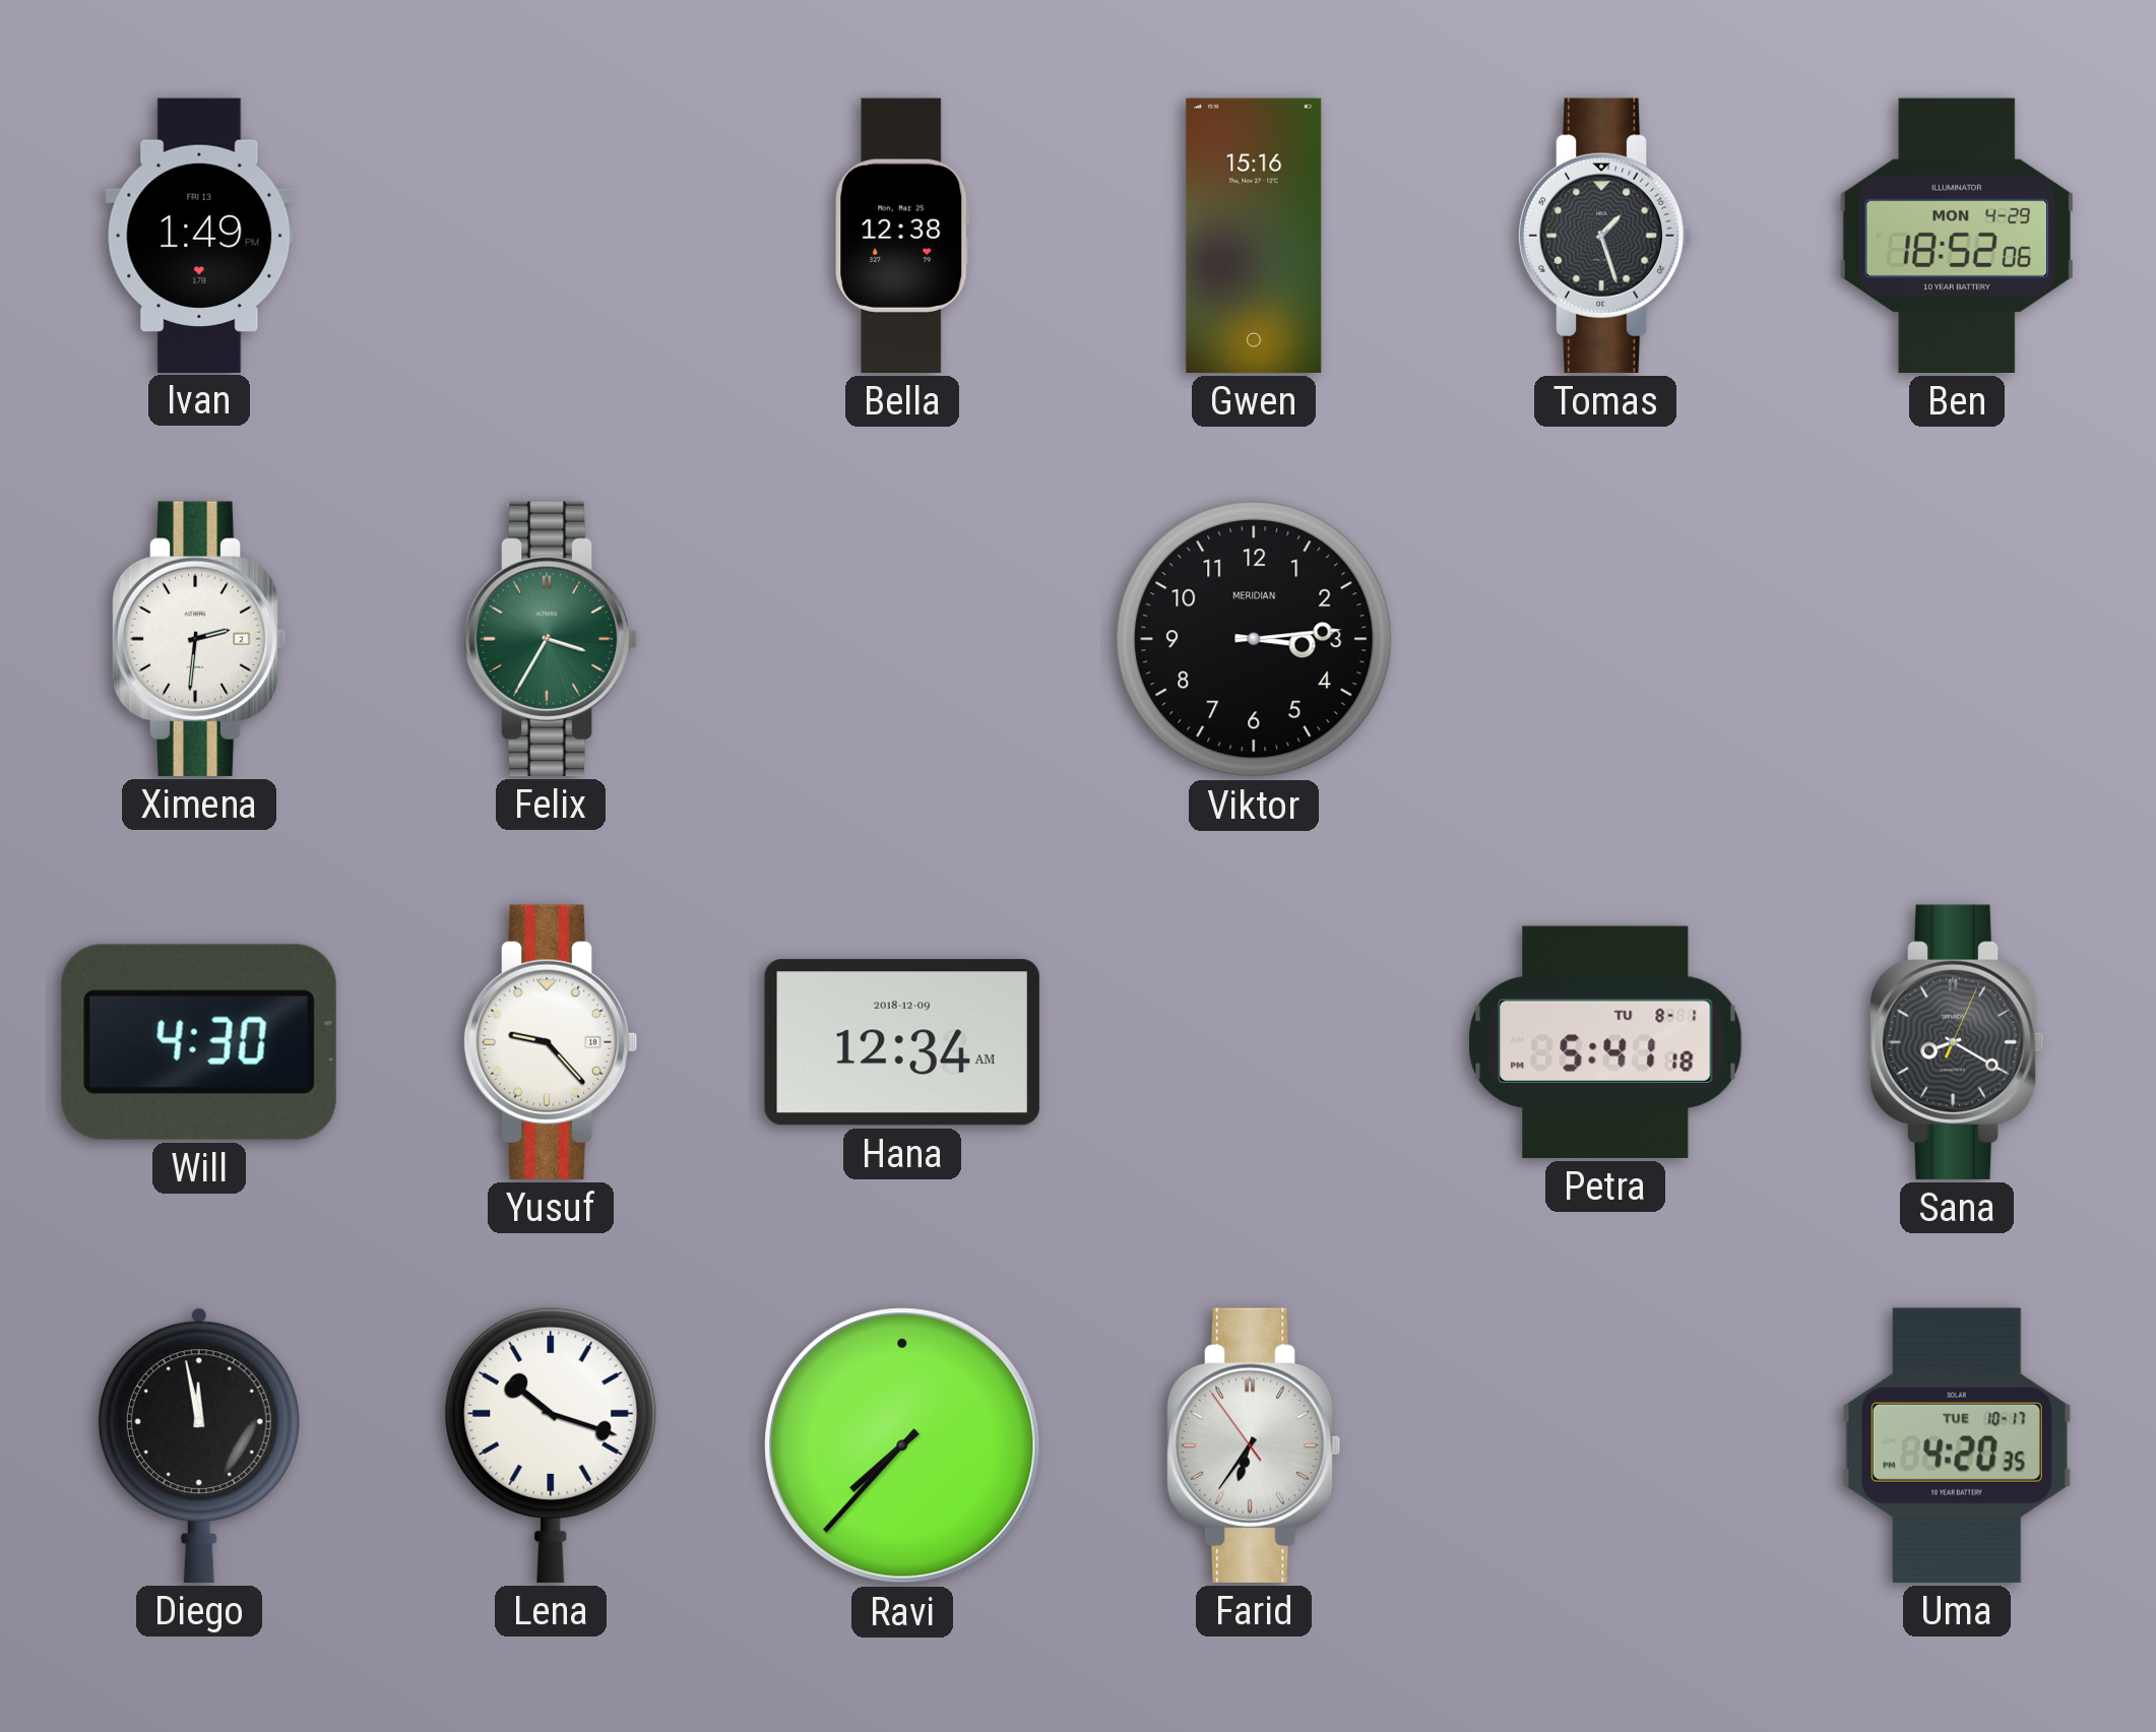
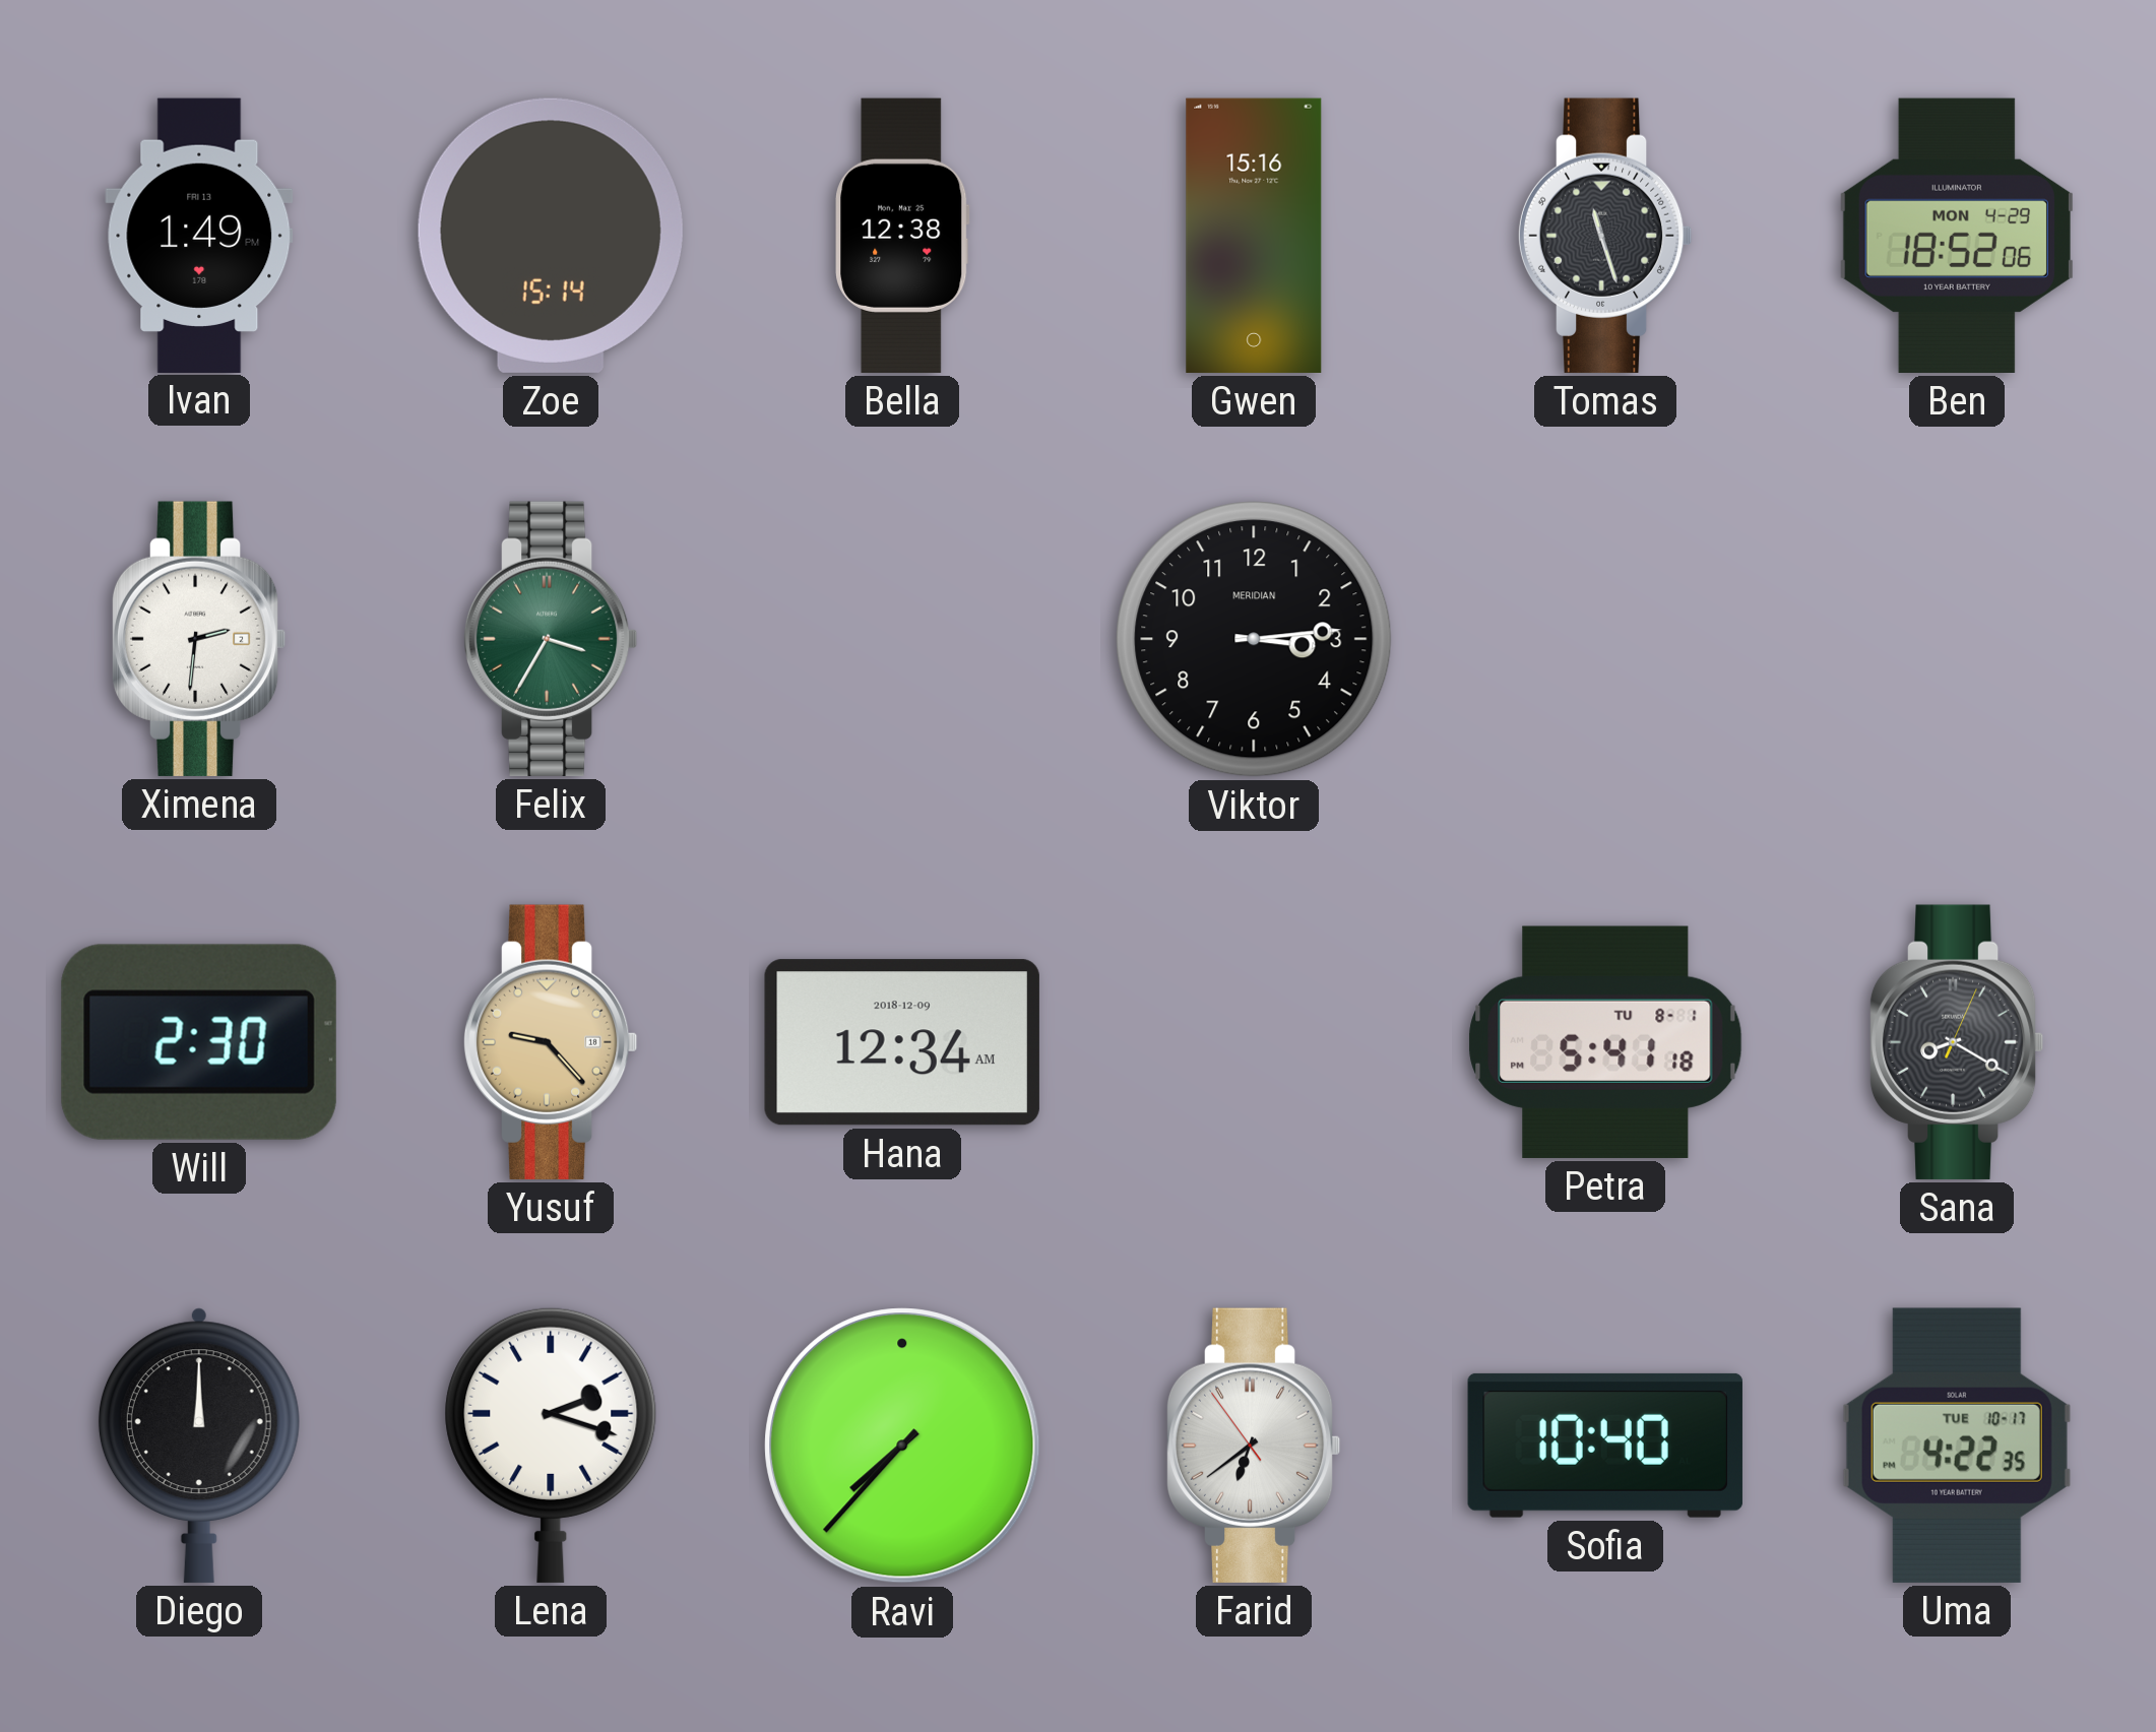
Zoe: none -> 15:14 (551, 236)
Tomas: 1:27 -> 11:27 (1605, 236)
Will: 4:30 -> 2:30 (199, 1042)
Yusuf dial: white -> champagne (551, 1042)
Diego: 11:58 -> 12:00 (199, 1446)
Lena: 10:18 -> 2:18 (551, 1445)
Farid: 6:35 -> 6:38 (1254, 1446)
Sofia: none -> 10:40 (1605, 1446)
Uma: 4:20 -> 4:22 (1957, 1446)
